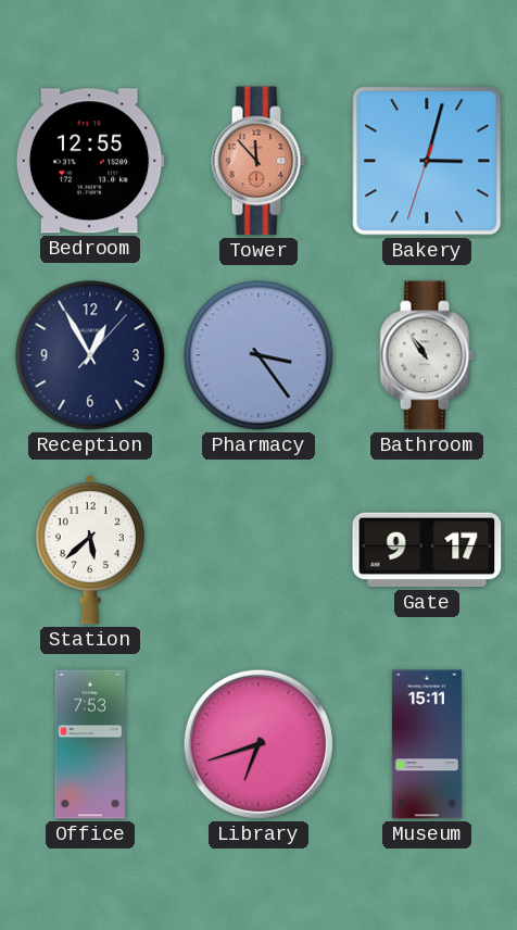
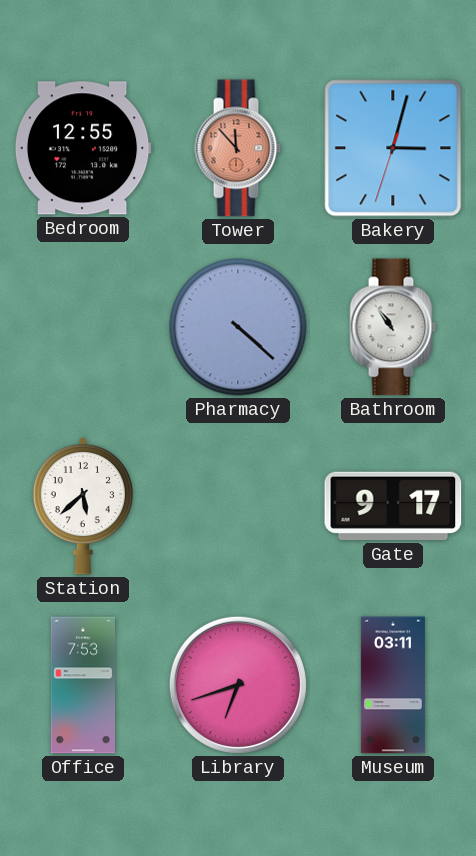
Reception: 12:55 -> none (90, 355)
Pharmacy: 3:24 -> 4:22 (238, 327)
Museum: 15:11 -> 03:11 (393, 685)
